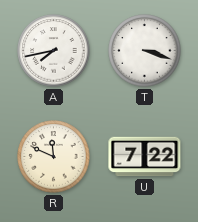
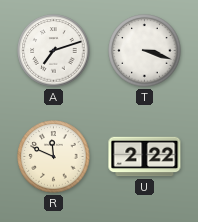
A: 7:43 -> 7:12 (54, 51)
U: 7:22 -> 2:22 (145, 157)
